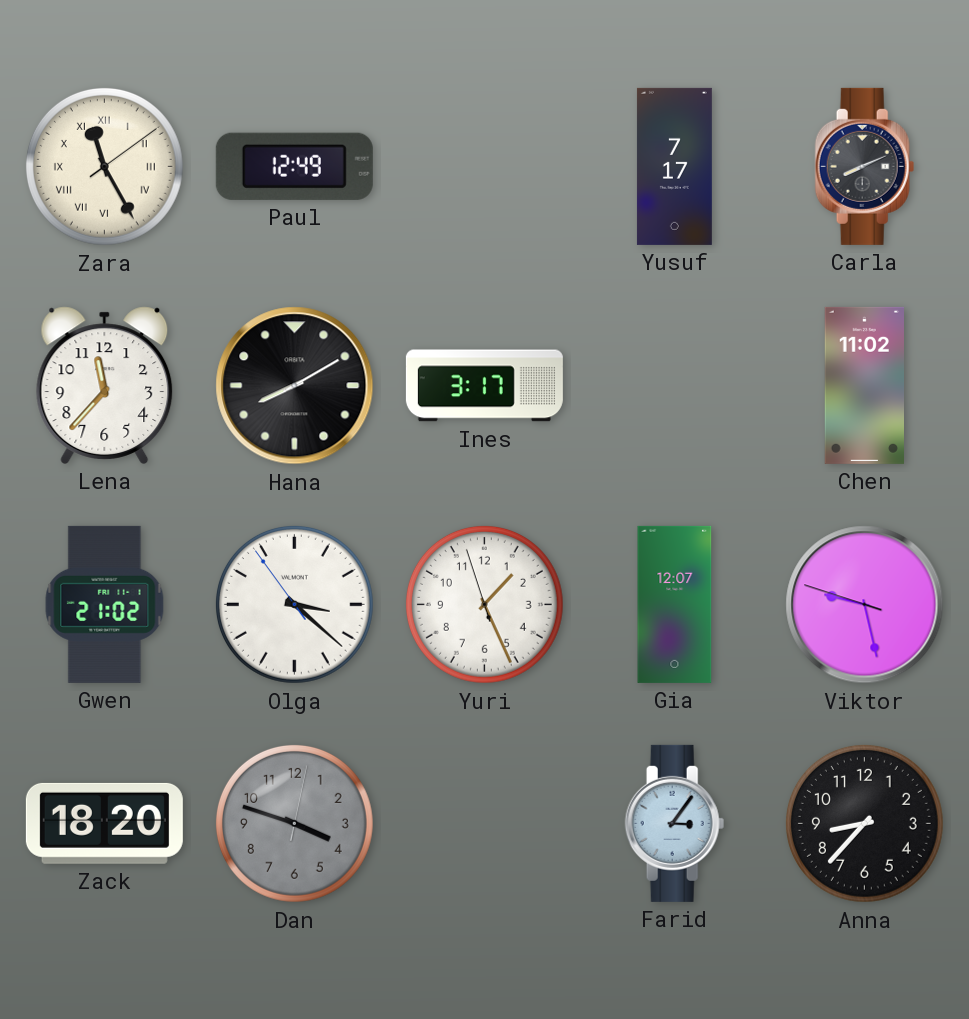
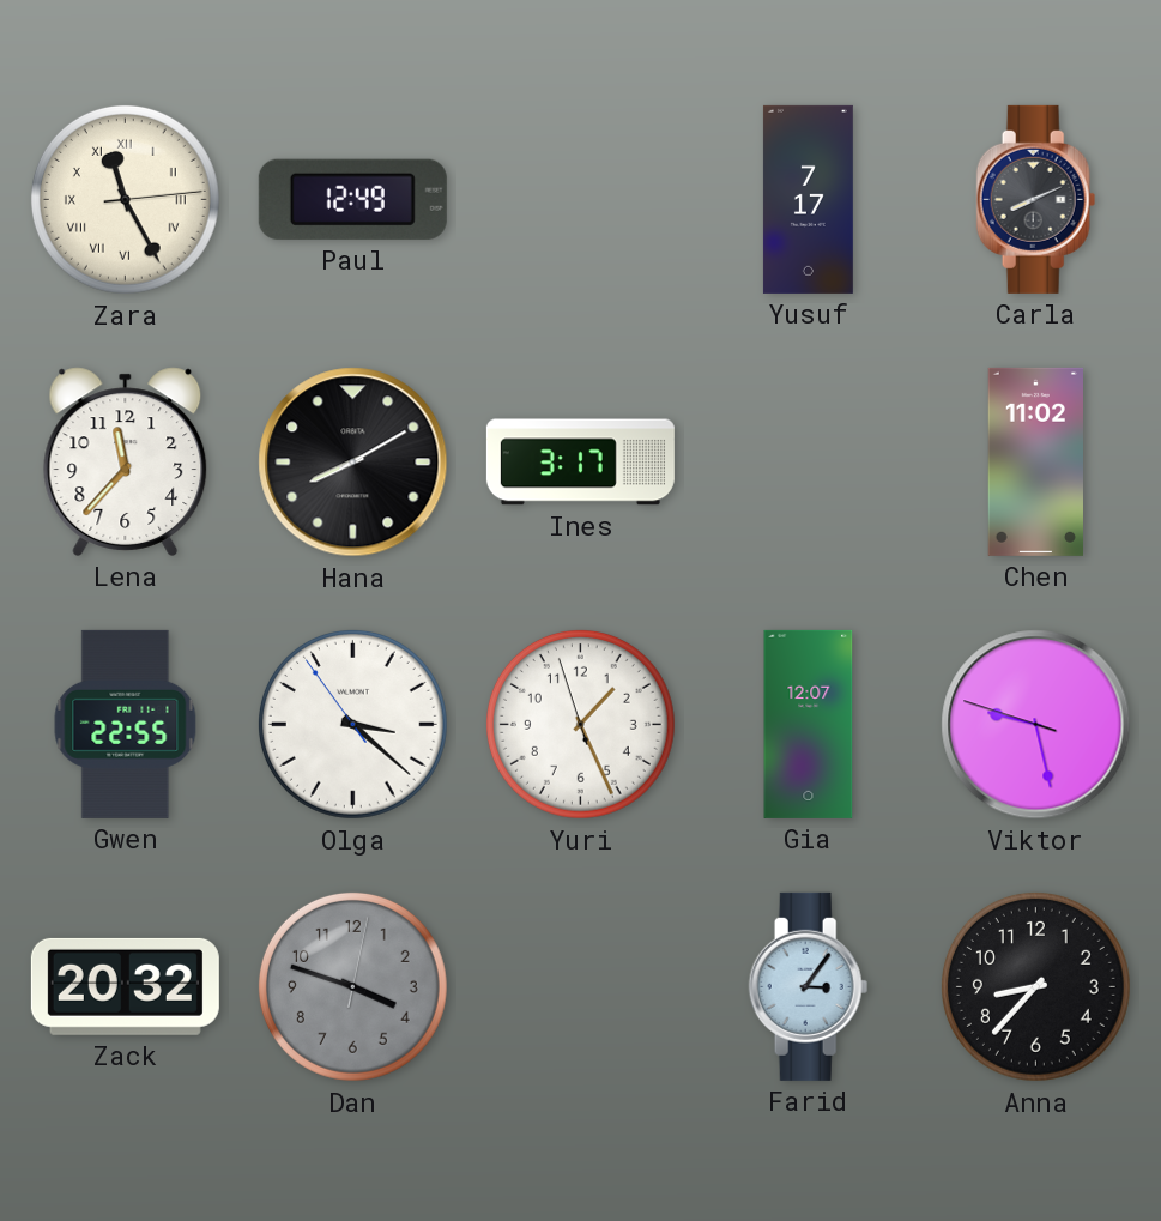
Zara: 11:25:09 -> 11:25:14 (125, 199)
Gwen: 21:02 -> 22:55 (126, 724)
Zack: 18:20 -> 20:32 (125, 986)
